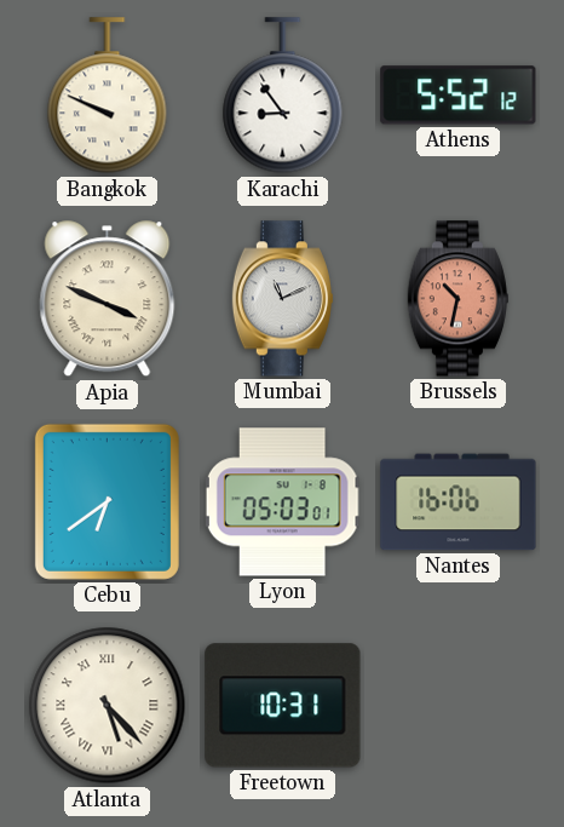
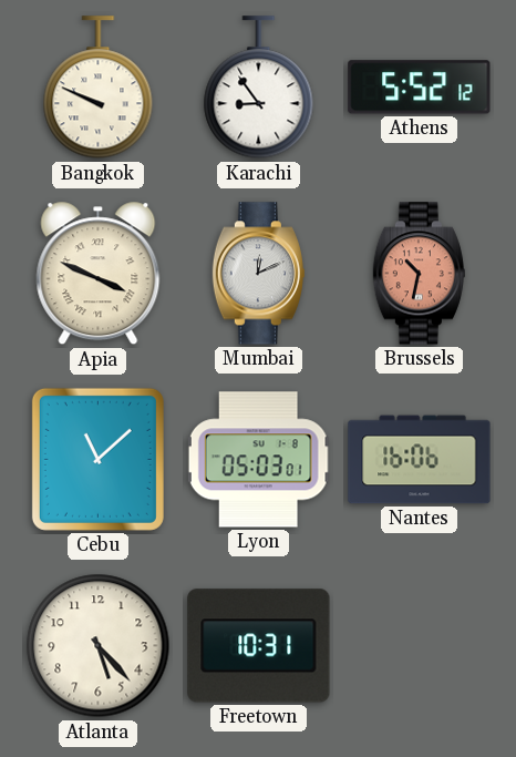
Mumbai: 11:11 -> 12:11 (258, 274)
Cebu: 6:39 -> 11:08 (97, 459)
Atlanta numerals: Roman -> Arabic (99, 646)
